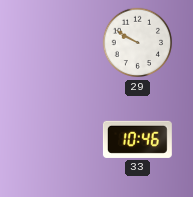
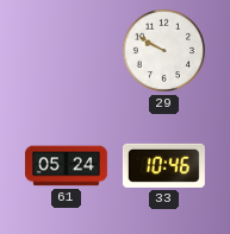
61: none -> 05:24 (66, 166)
